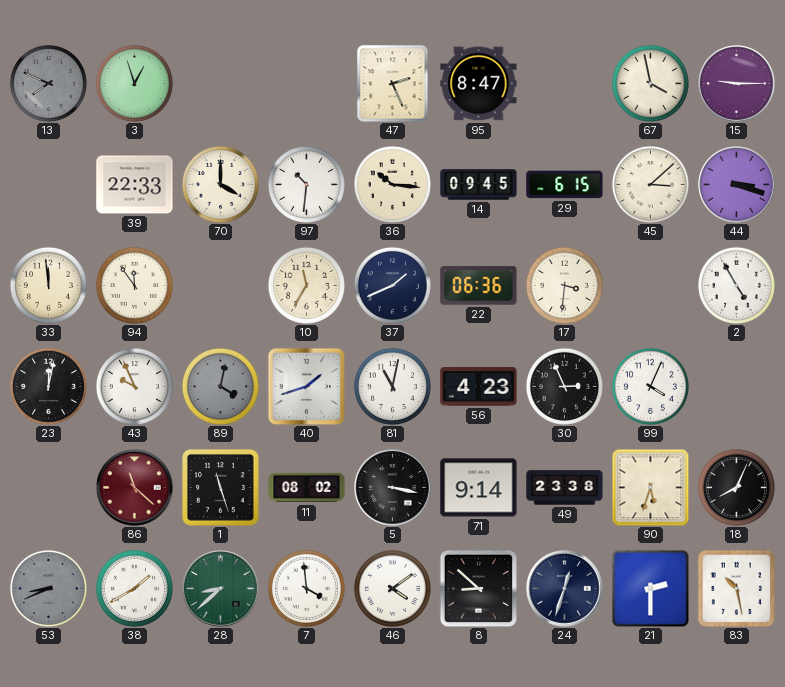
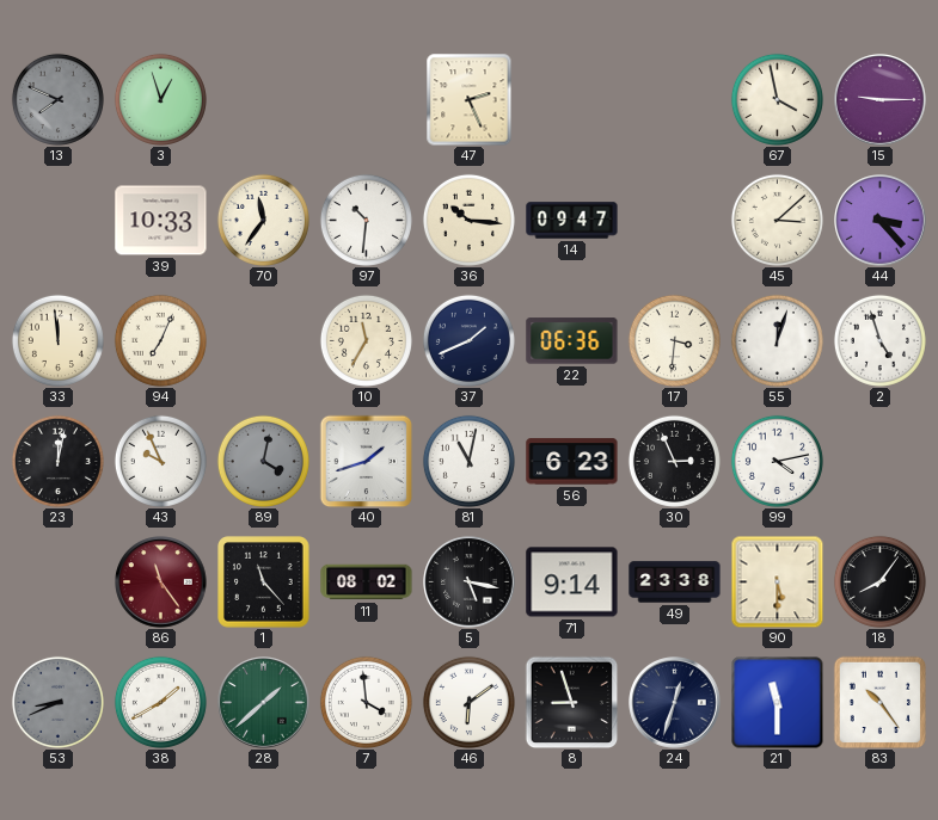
95: 8:47 -> none (479, 84)
39: 22:33 -> 10:33 (161, 221)
70: 4:00 -> 11:36 (263, 220)
14: 09:45 -> 09:47 (572, 221)
29: 6:15 -> none (565, 185)
44: 3:18 -> 3:23 (881, 221)
94: 11:54 -> 7:04 (160, 340)
55: none -> 12:03 (777, 340)
2: 4:55 -> 4:57 (879, 340)
56: 4:23 -> 6:23 (572, 462)
99: 4:04 -> 4:13 (777, 461)
86: 11:22 -> 11:24 (161, 582)
1: 11:27 -> 11:23 (264, 582)
5: 3:17 -> 5:17 (470, 582)
90: 5:33 -> 5:30 (777, 581)
18: 8:04 -> 8:06 (879, 581)
28: 8:38 -> 1:38 (264, 703)
46: 4:09 -> 6:09 (468, 702)
8: 8:52 -> 8:57 (571, 702)
21: 2:30 -> 11:30 (778, 703)
83: 10:28 -> 10:24 (879, 702)
